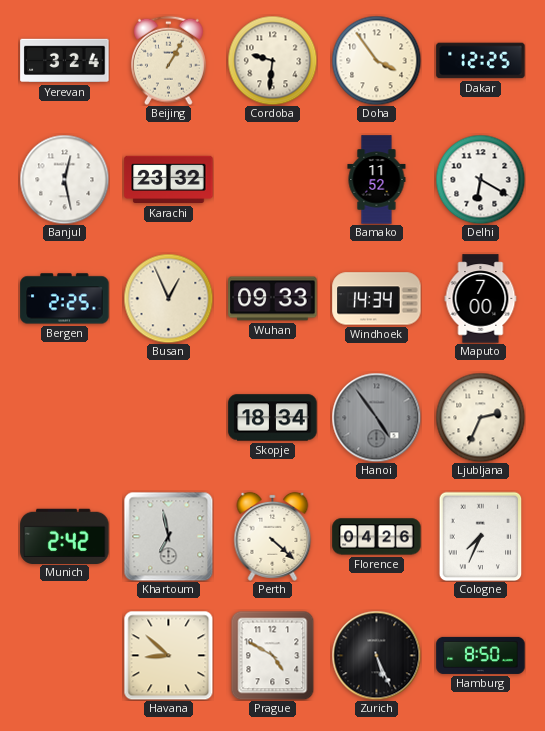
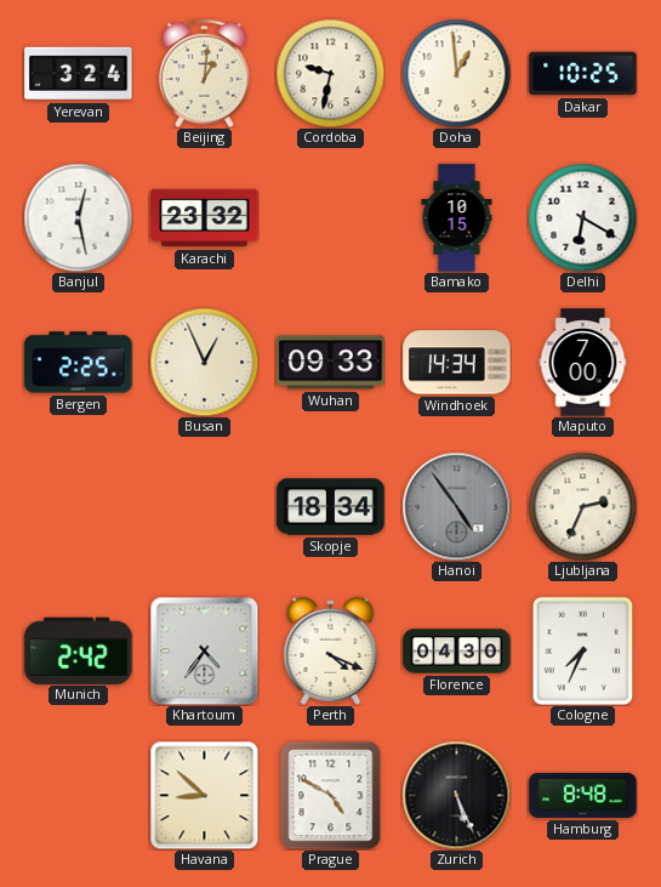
Beijing: 1:05 -> 1:01 (204, 73)
Cordoba: 9:31 -> 9:32 (330, 73)
Doha: 3:54 -> 12:59 (456, 73)
Dakar: 12:25 -> 10:25 (583, 74)
Bamako: 11:52 -> 10:15 (457, 218)
Khartoum: 6:58 -> 4:36 (204, 650)
Perth: 4:22 -> 4:19 (331, 650)
Florence: 04:26 -> 04:30 (457, 652)
Hamburg: 8:50 -> 8:48 (583, 795)
